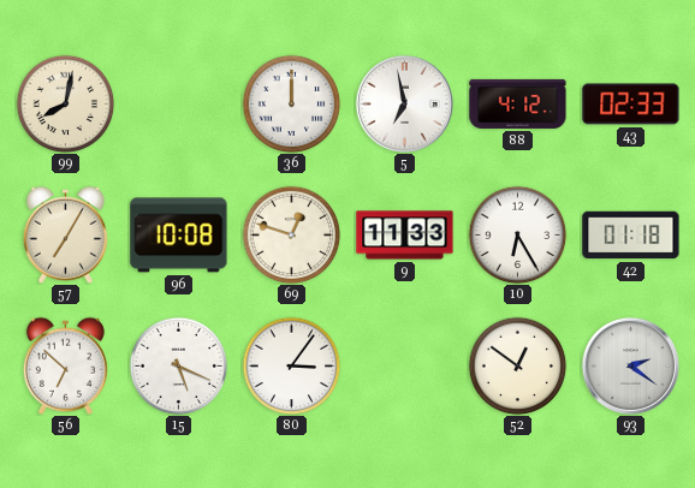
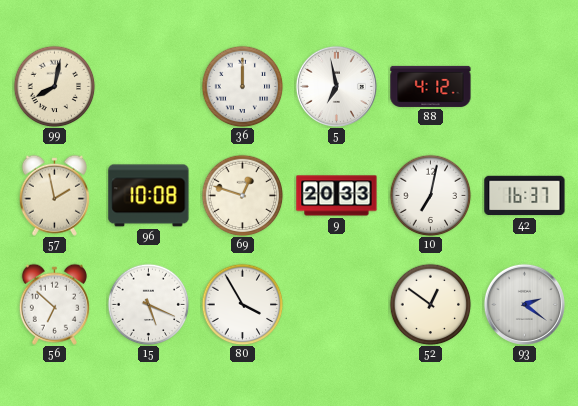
43: 02:33 -> none (631, 105)
57: 7:05 -> 1:58 (54, 195)
9: 11:33 -> 20:33 (337, 196)
10: 6:25 -> 7:02 (430, 195)
42: 01:18 -> 16:37 (525, 196)
80: 3:06 -> 3:55 (242, 304)
